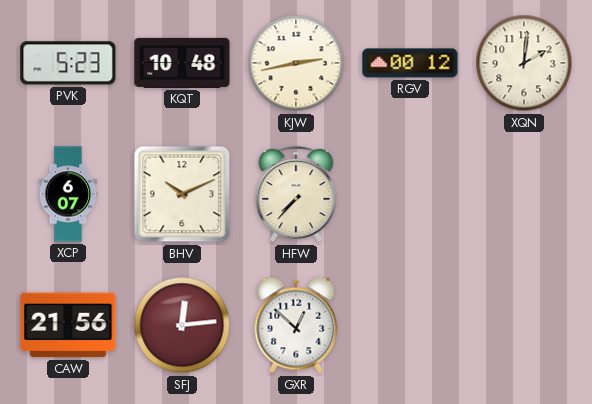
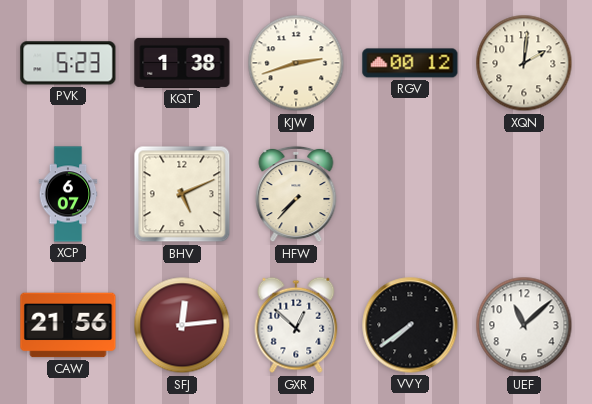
KQT: 10:48 -> 1:38 (182, 63)
KJW: 2:43 -> 2:42 (296, 63)
BHV: 10:11 -> 5:11 (182, 194)
VVY: none -> 7:39 (410, 325)
UEF: none -> 11:08 (524, 325)
